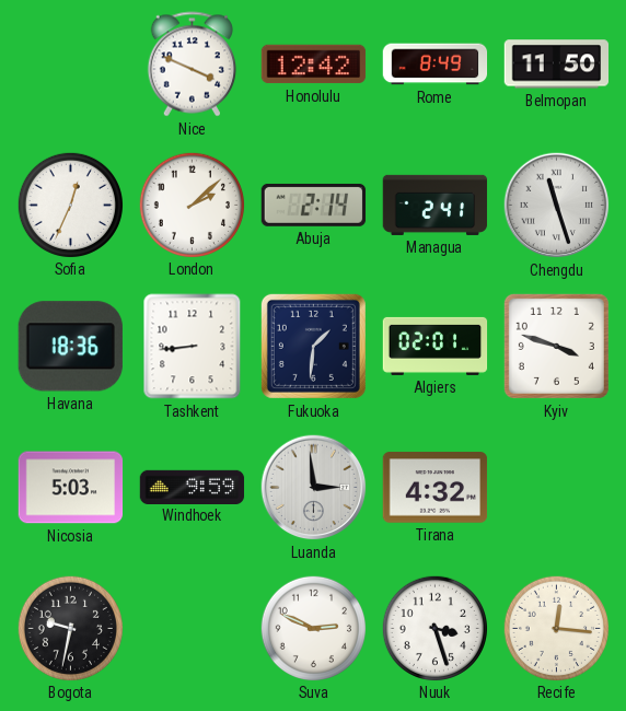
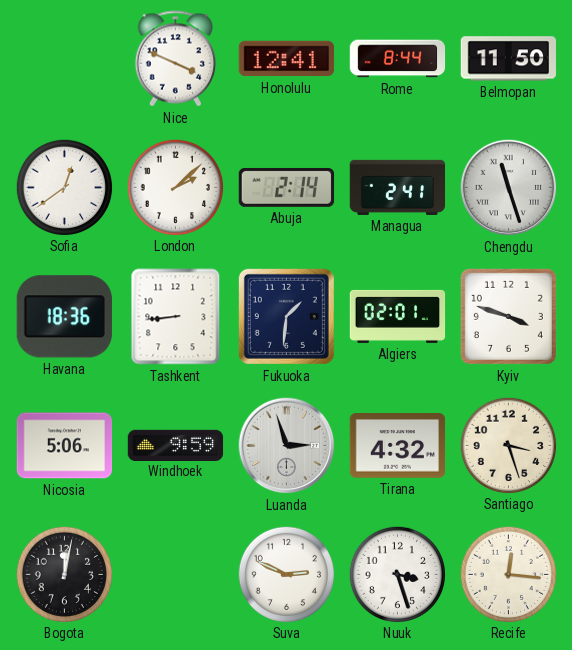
Honolulu: 12:42 -> 12:41 (287, 59)
Rome: 8:49 -> 8:44 (398, 59)
Sofia: 12:34 -> 12:39 (64, 187)
Nicosia: 5:03 -> 5:06 (65, 446)
Luanda: 2:59 -> 2:57 (287, 446)
Santiago: none -> 3:27 (508, 445)
Bogota: 9:32 -> 12:02 (64, 574)
